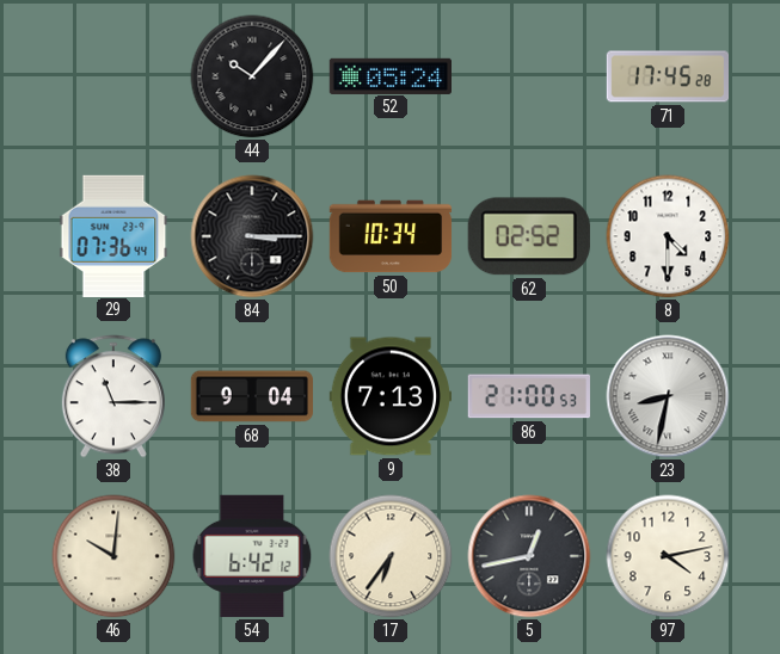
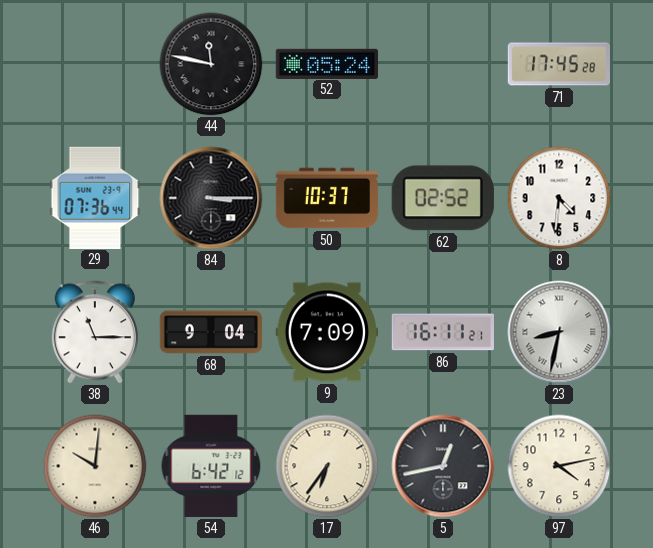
44: 10:07 -> 11:47 (211, 64)
50: 10:34 -> 10:37 (327, 198)
8: 4:30 -> 4:31 (559, 198)
9: 7:13 -> 7:09 (326, 332)
86: 21:00 -> 16:11 (443, 332)
